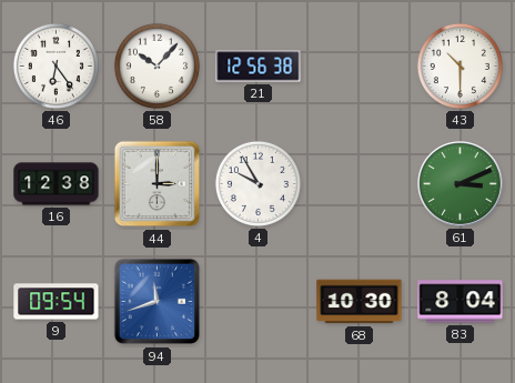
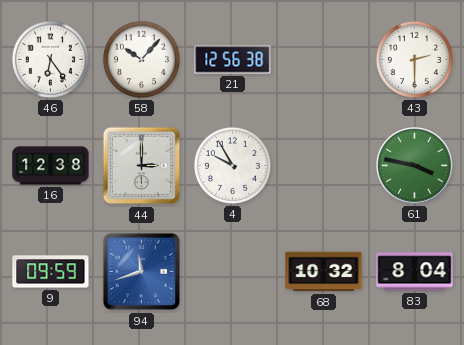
43: 10:30 -> 2:30 (414, 59)
61: 3:11 -> 3:47 (415, 166)
9: 09:54 -> 09:59 (51, 272)
68: 10:30 -> 10:32 (324, 272)
